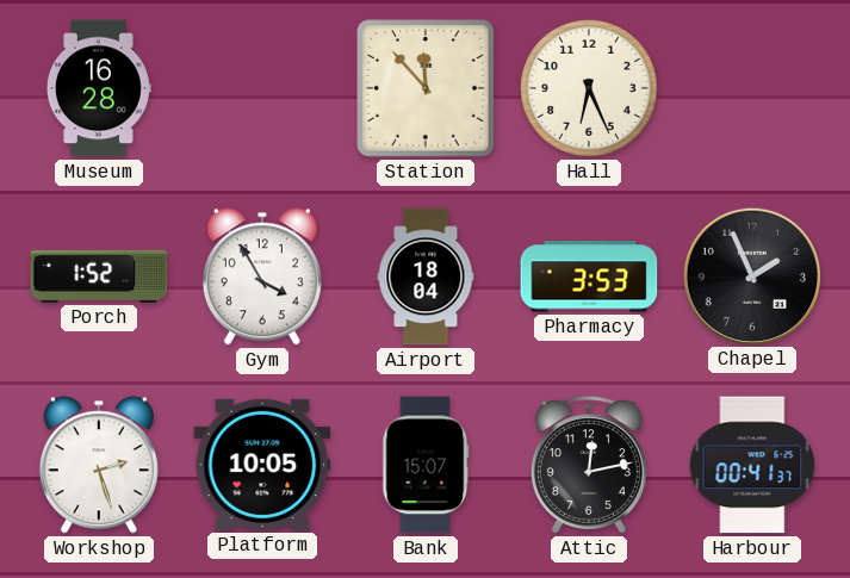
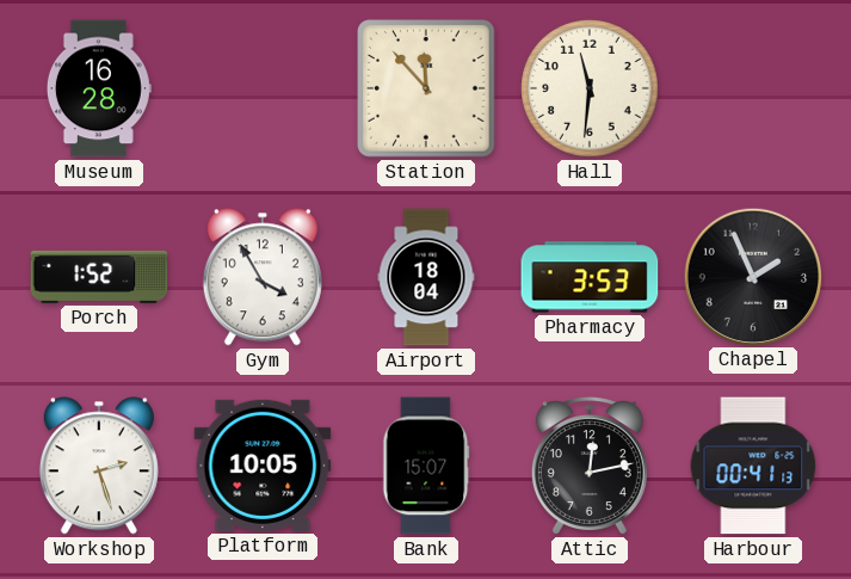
Hall: 6:26 -> 11:31 (590, 88)
Harbour: 00:41:37 -> 00:41:13 (753, 466)
